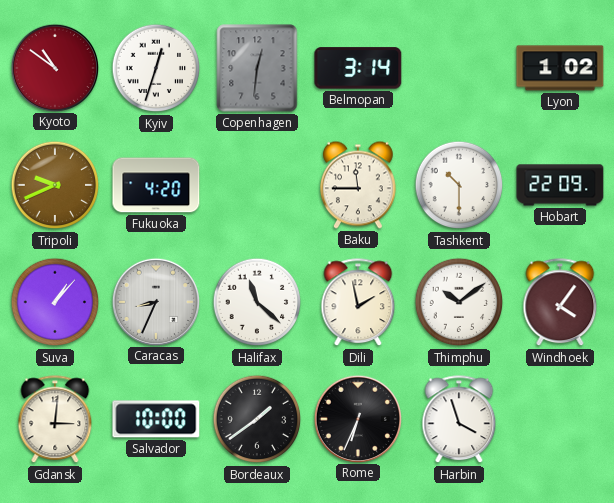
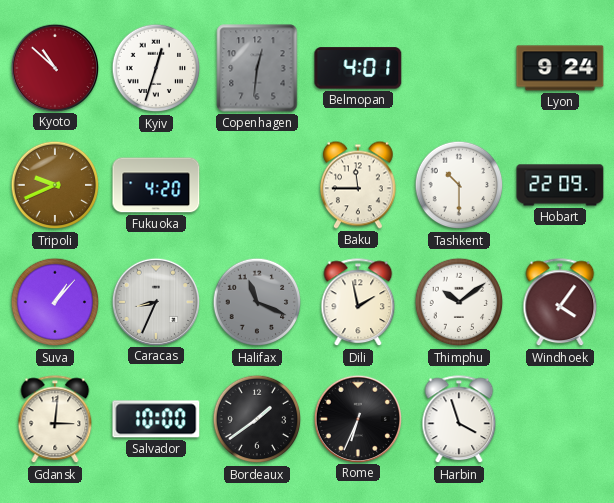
Kyoto: 10:51 -> 10:52 (54, 67)
Belmopan: 3:14 -> 4:01 (358, 68)
Lyon: 1:02 -> 9:24 (560, 68)
Halifax: 11:22 -> 11:19 (257, 302)
Halifax dial: white -> grey (257, 302)
